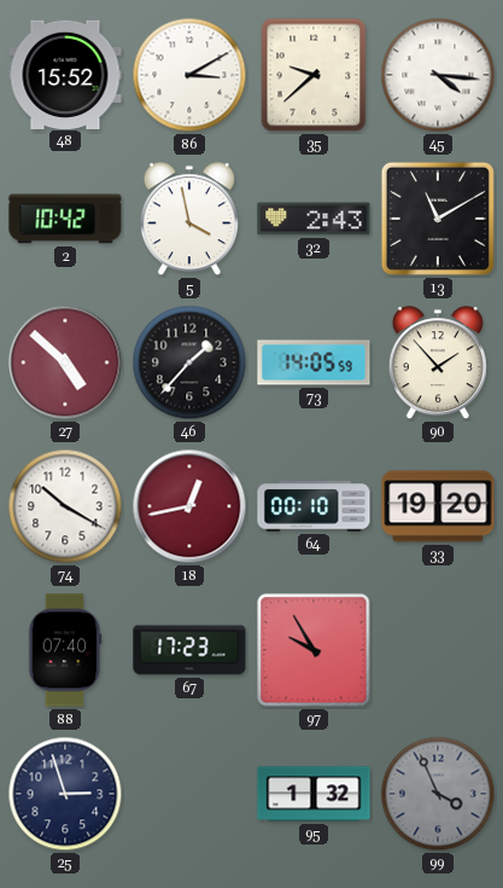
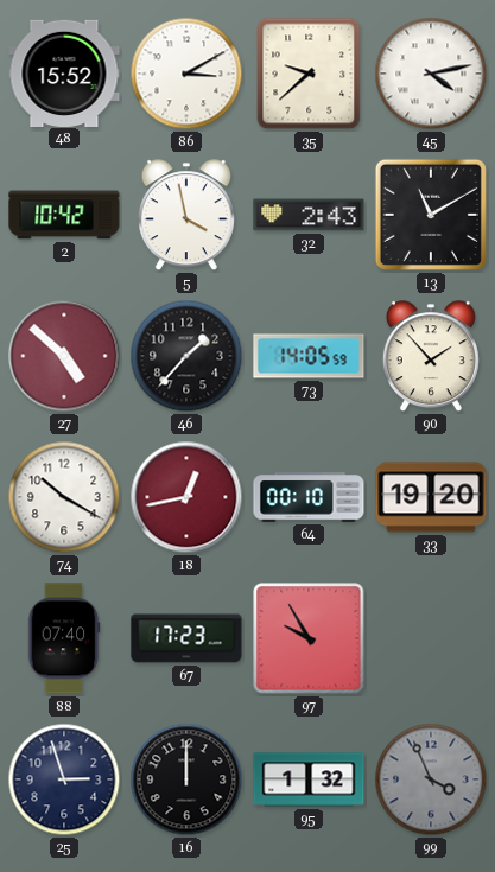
45: 4:16 -> 4:13 (431, 74)
16: none -> 12:00 (186, 779)
